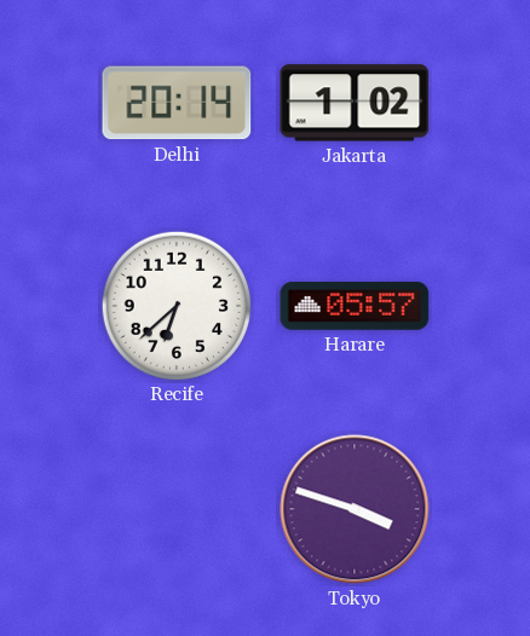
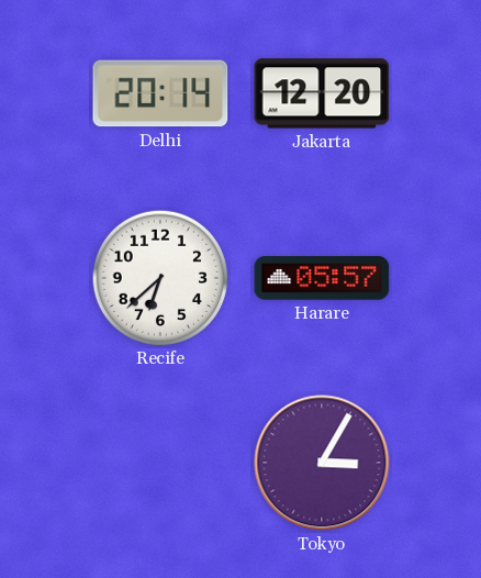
Jakarta: 1:02 -> 12:20 (322, 93)
Tokyo: 3:48 -> 3:05 (322, 463)
